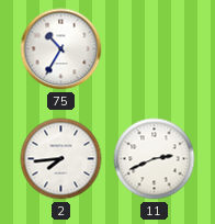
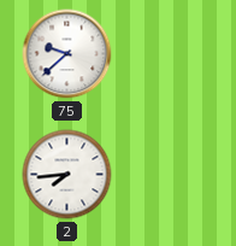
75: 10:35 -> 9:38 (67, 54)
11: 2:41 -> none (155, 159)
